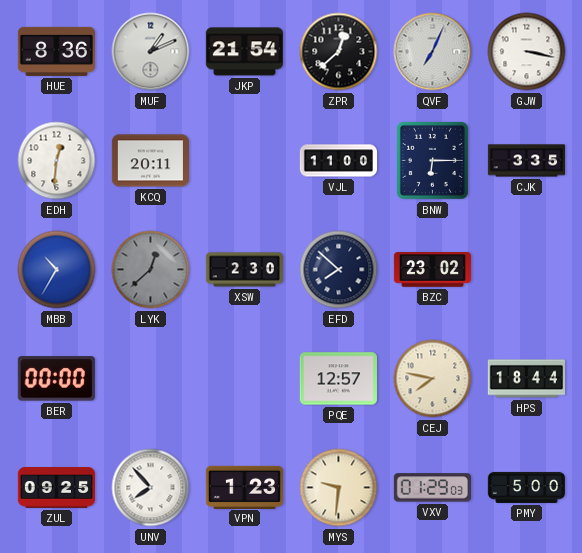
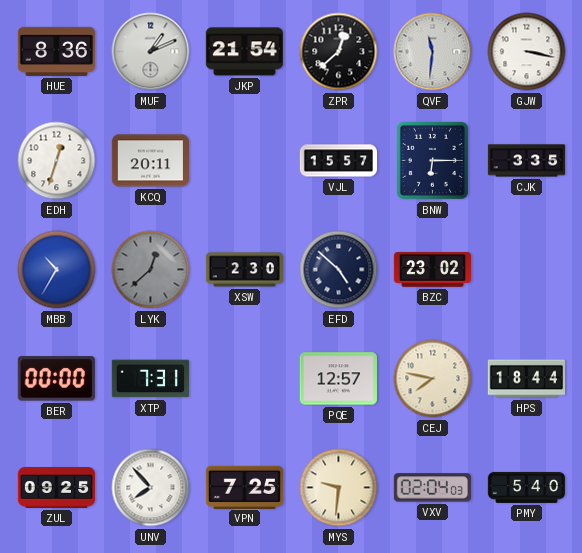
QVF: 7:04 -> 11:31 (433, 52)
EDH: 12:31 -> 12:33 (57, 161)
VJL: 11:00 -> 15:57 (338, 161)
EFD: 7:52 -> 4:52 (339, 270)
XTP: none -> 7:31 (150, 379)
VPN: 1:23 -> 7:25 (244, 487)
VXV: 01:29 -> 02:04 (432, 488)
PMY: 5:00 -> 5:40 (526, 487)
